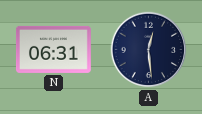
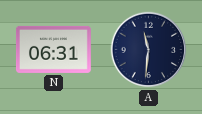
A: 12:29 -> 11:31 (149, 50)
